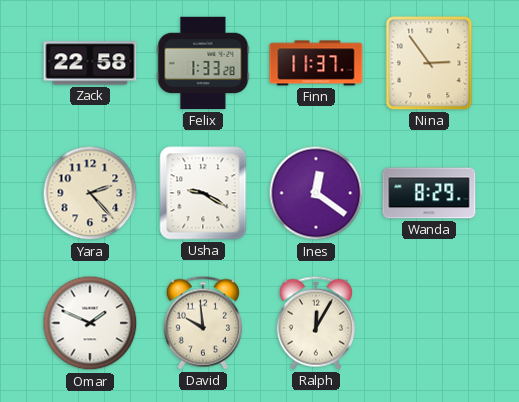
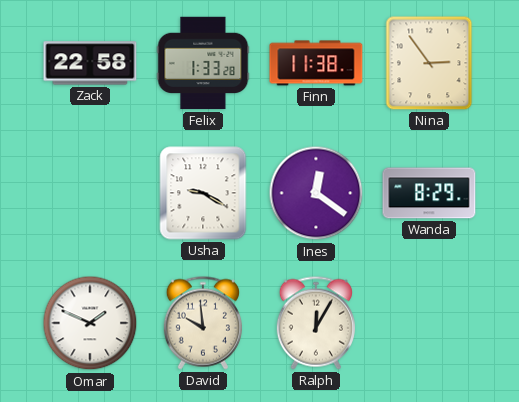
Finn: 11:37 -> 11:38 (316, 63)
Yara: 2:23 -> none (90, 193)
